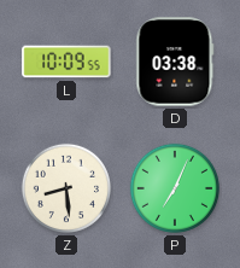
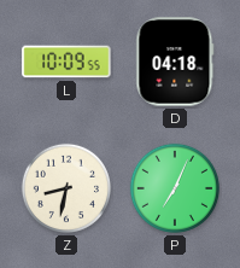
D: 03:38 -> 04:18 (175, 62)
Z: 8:29 -> 8:32 (66, 188)
